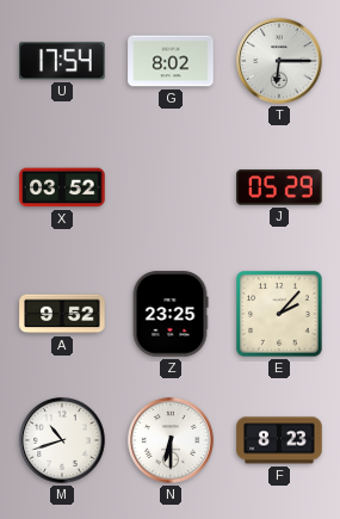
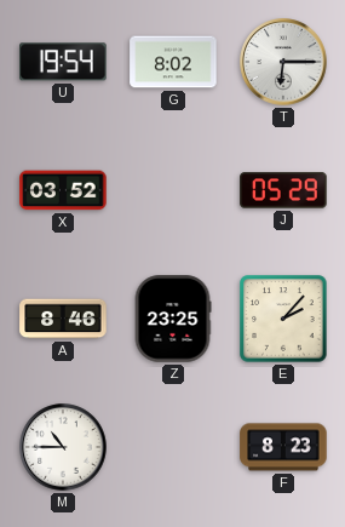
U: 17:54 -> 19:54 (63, 62)
A: 9:52 -> 8:46 (63, 319)
M: 10:42 -> 10:45 (63, 447)
N: 6:30 -> none (171, 440)
